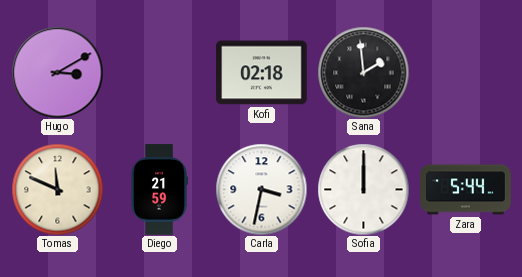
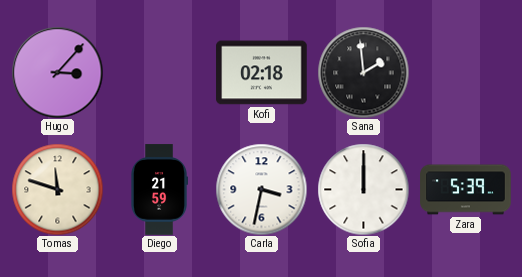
Hugo: 3:10 -> 3:07 (57, 72)
Tomas: 11:49 -> 11:48 (57, 189)
Zara: 5:44 -> 5:39 (466, 190)
